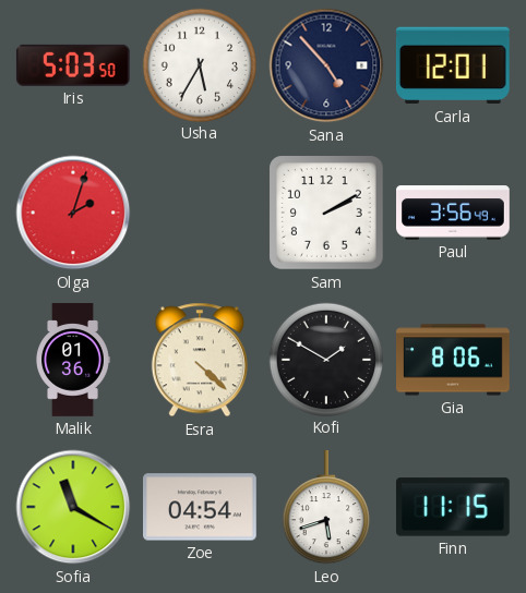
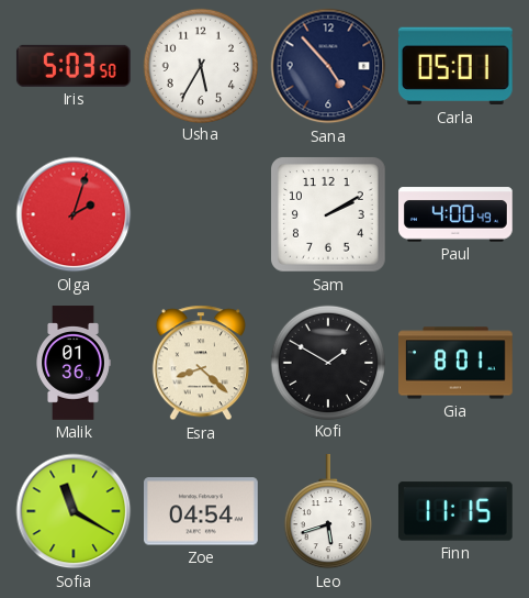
Carla: 12:01 -> 05:01 (455, 66)
Paul: 3:56 -> 4:00 (457, 214)
Esra: 4:22 -> 8:22 (201, 363)
Gia: 8:06 -> 8:01 (457, 363)
